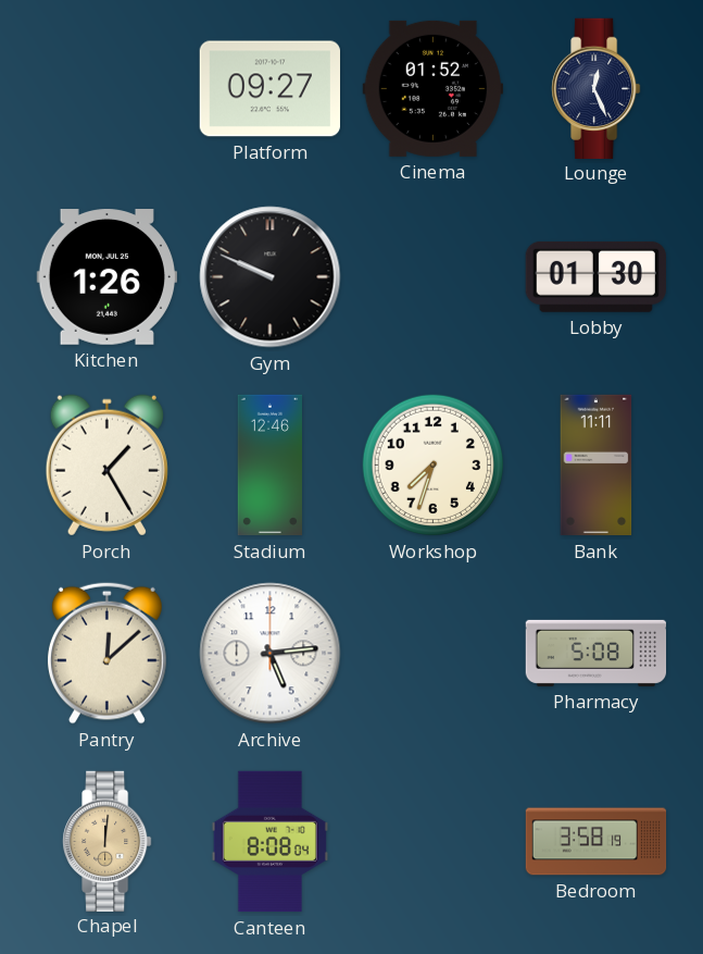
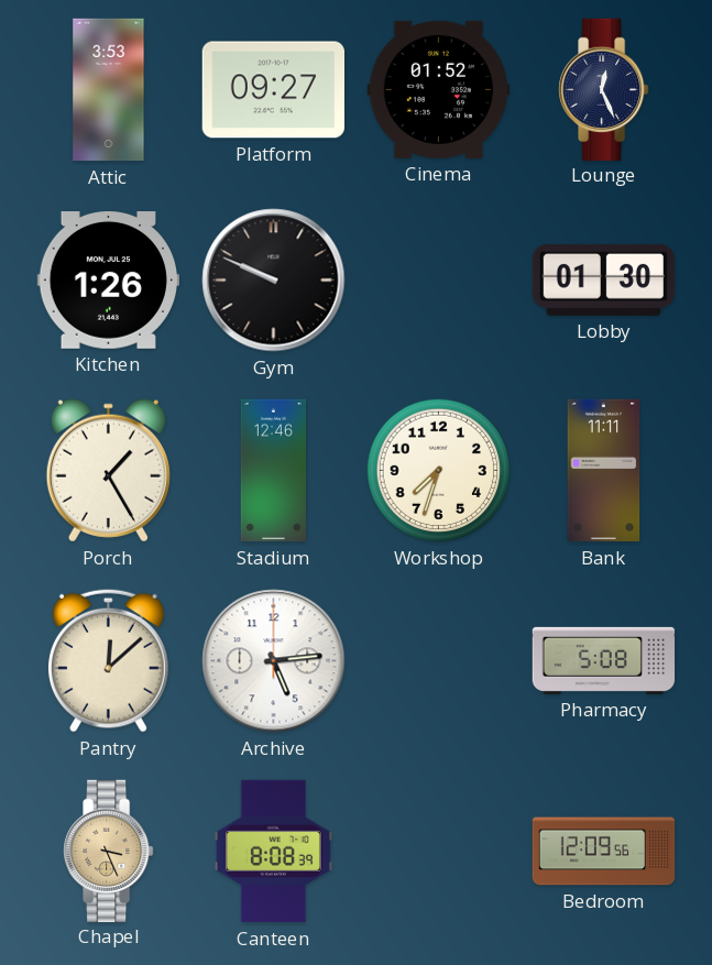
Attic: none -> 3:53 (109, 90)
Chapel: 12:01 -> 3:26 (109, 851)
Canteen: 8:08:04 -> 8:08:39 (273, 852)
Bedroom: 3:58 -> 12:09 (604, 852)
